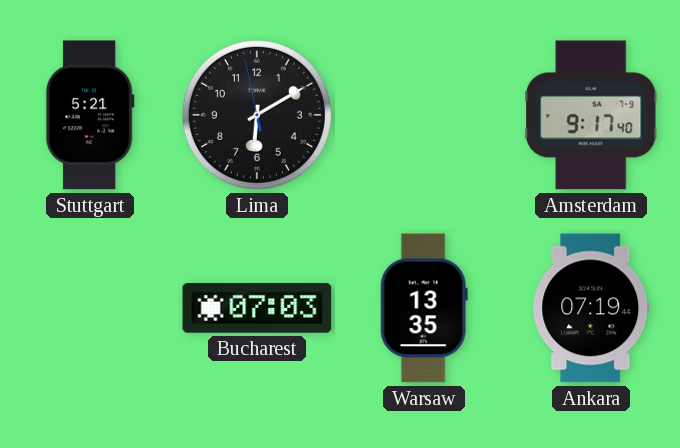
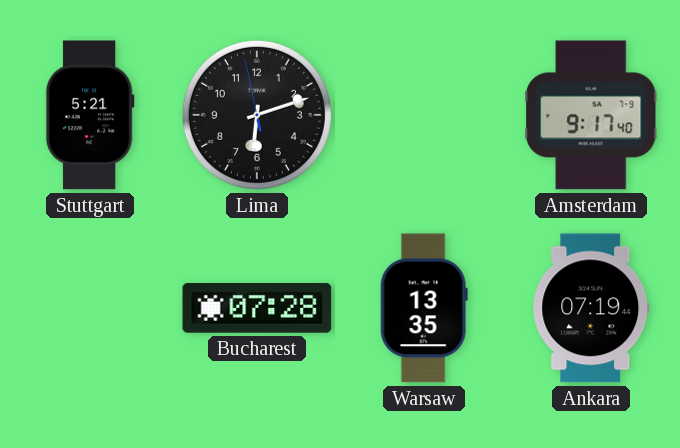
Lima: 6:09 -> 6:11 (257, 115)
Bucharest: 07:03 -> 07:28 (257, 308)
